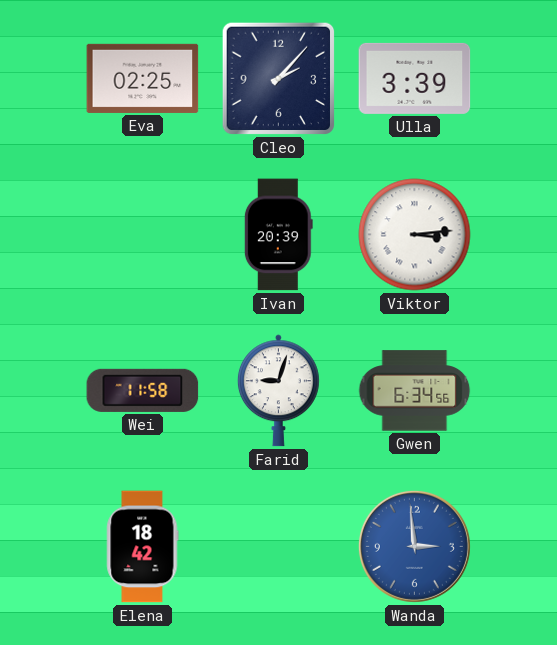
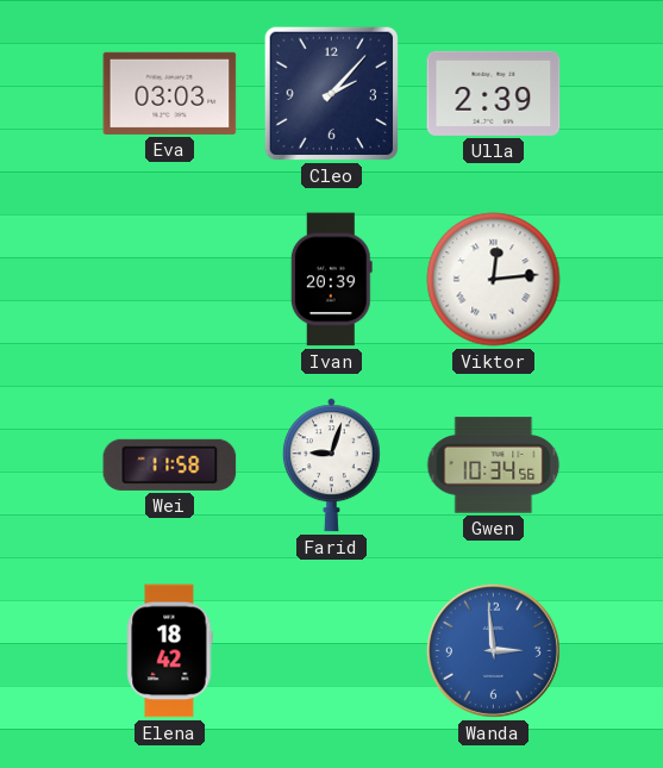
Eva: 02:25 -> 03:03 (170, 93)
Ulla: 3:39 -> 2:39 (494, 93)
Viktor: 3:14 -> 12:14 (494, 280)
Gwen: 6:34 -> 10:34 (494, 466)
